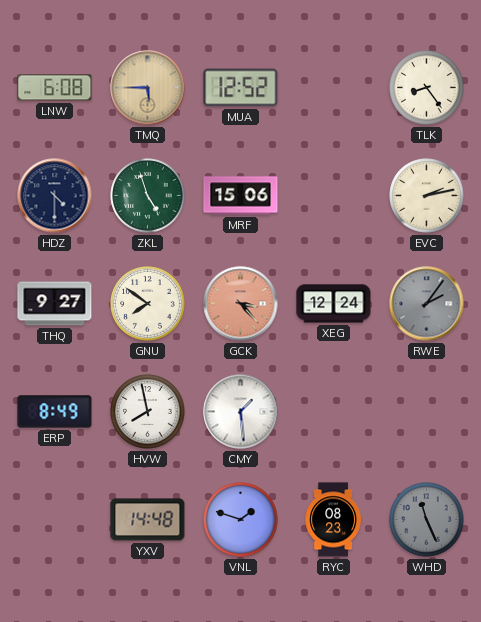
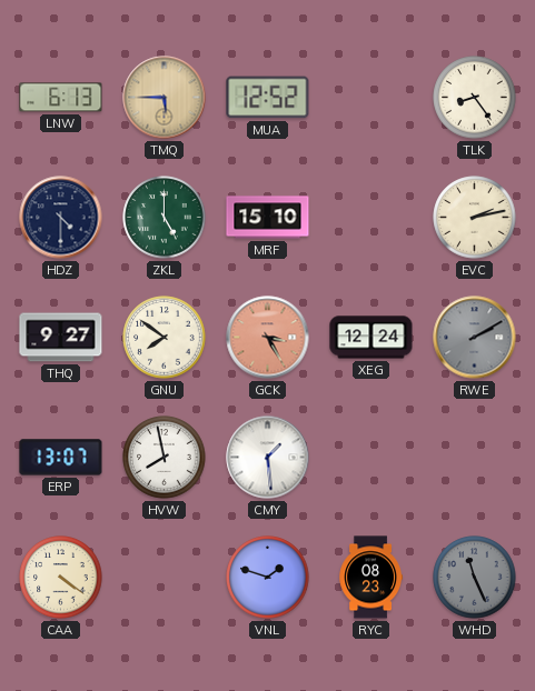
LNW: 6:08 -> 6:13 (61, 98)
ZKL: 4:57 -> 5:00 (165, 218)
MRF: 15:06 -> 15:10 (268, 218)
GCK: 3:23 -> 3:25 (268, 338)
RWE: 2:06 -> 2:10 (475, 338)
ERP: 8:49 -> 13:07 (61, 458)
CAA: none -> 4:21 (61, 578)
YXV: 14:48 -> none (148, 520)
